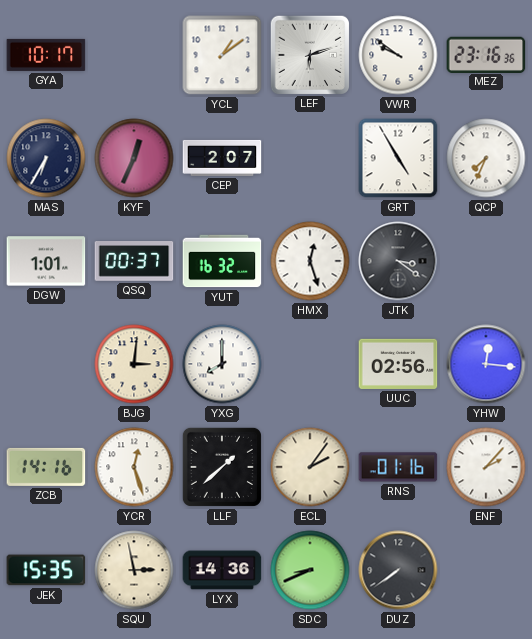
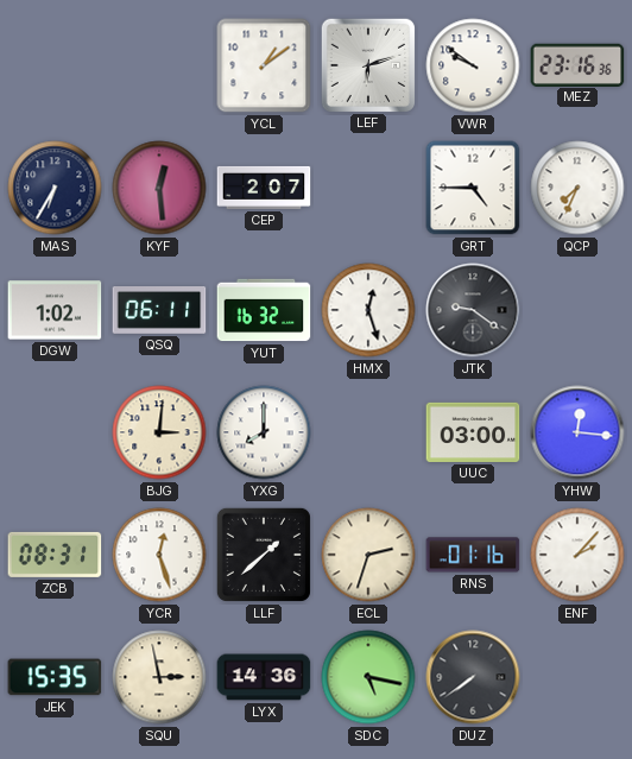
GYA: 10:17 -> none (46, 55)
KYF: 12:34 -> 12:29 (159, 188)
GRT: 4:55 -> 4:45 (473, 188)
DGW: 1:01 -> 1:02 (55, 310)
QSQ: 00:37 -> 06:11 (159, 311)
JTK: 3:21 -> 9:21 (473, 310)
UUC: 02:56 -> 03:00 (473, 432)
ZCB: 14:16 -> 08:31 (55, 555)
ECL: 2:06 -> 2:33 (368, 555)
SDC: 8:41 -> 5:17 (368, 677)
